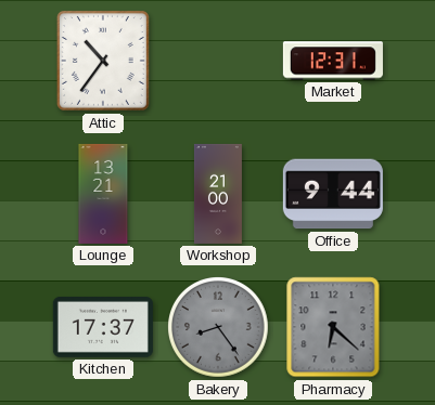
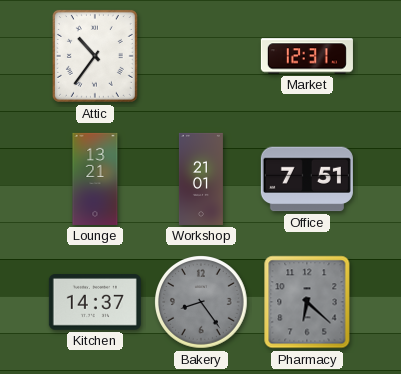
Workshop: 21:00 -> 21:01 (201, 179)
Office: 9:44 -> 7:51 (307, 179)
Kitchen: 17:37 -> 14:37 (95, 303)
